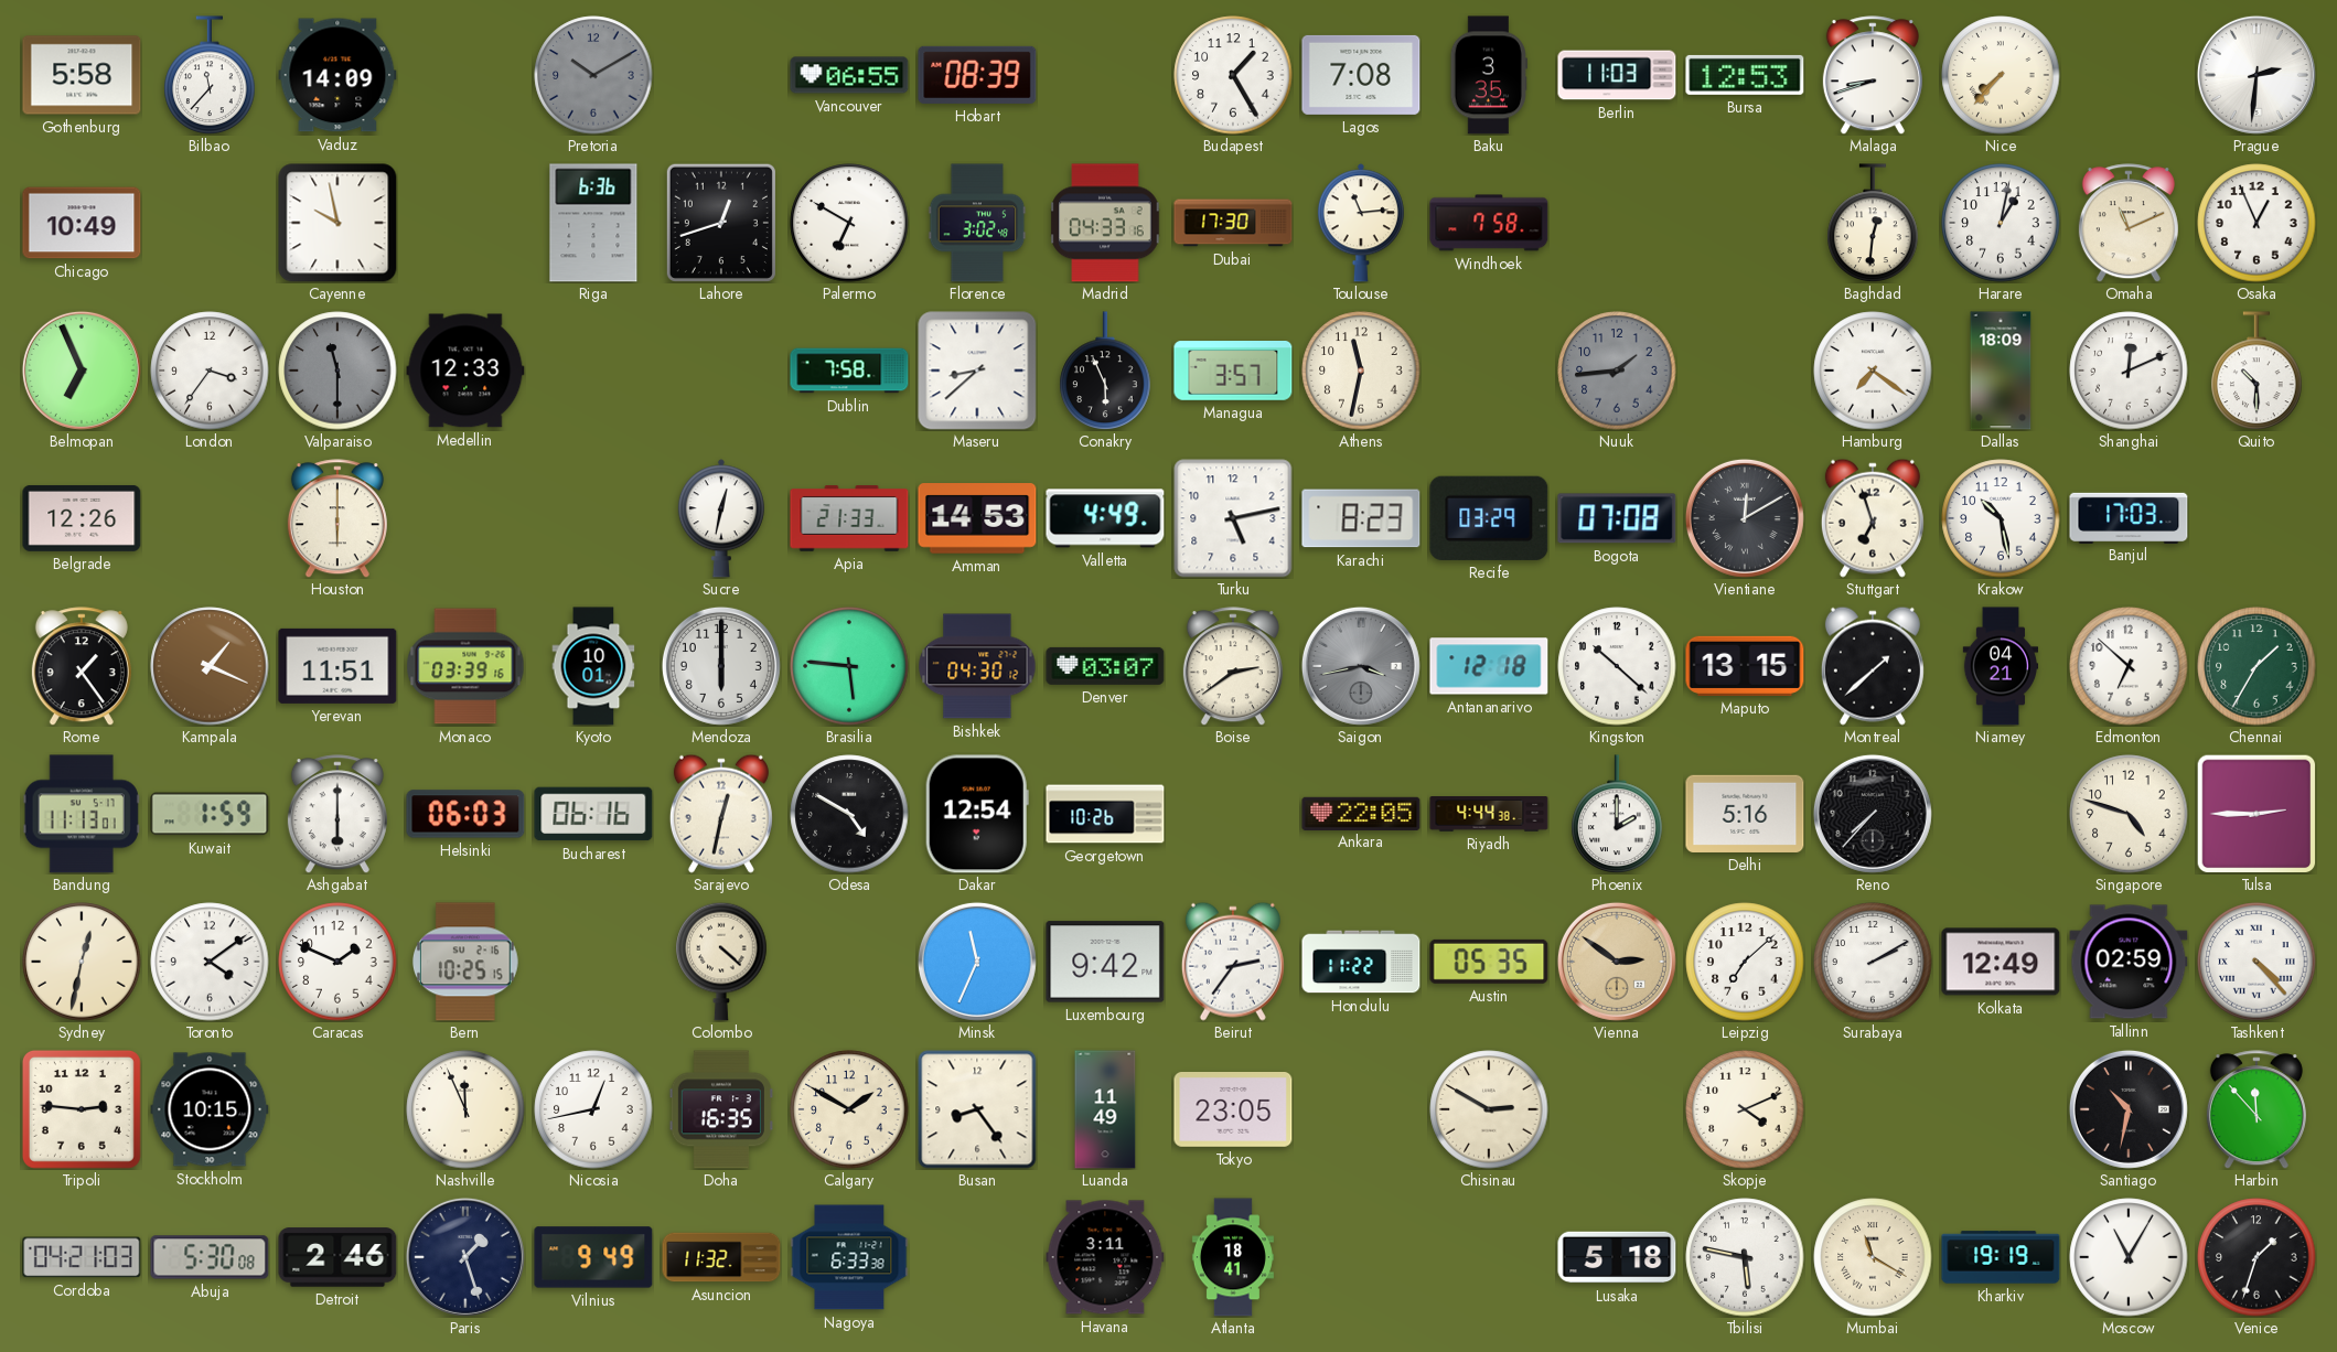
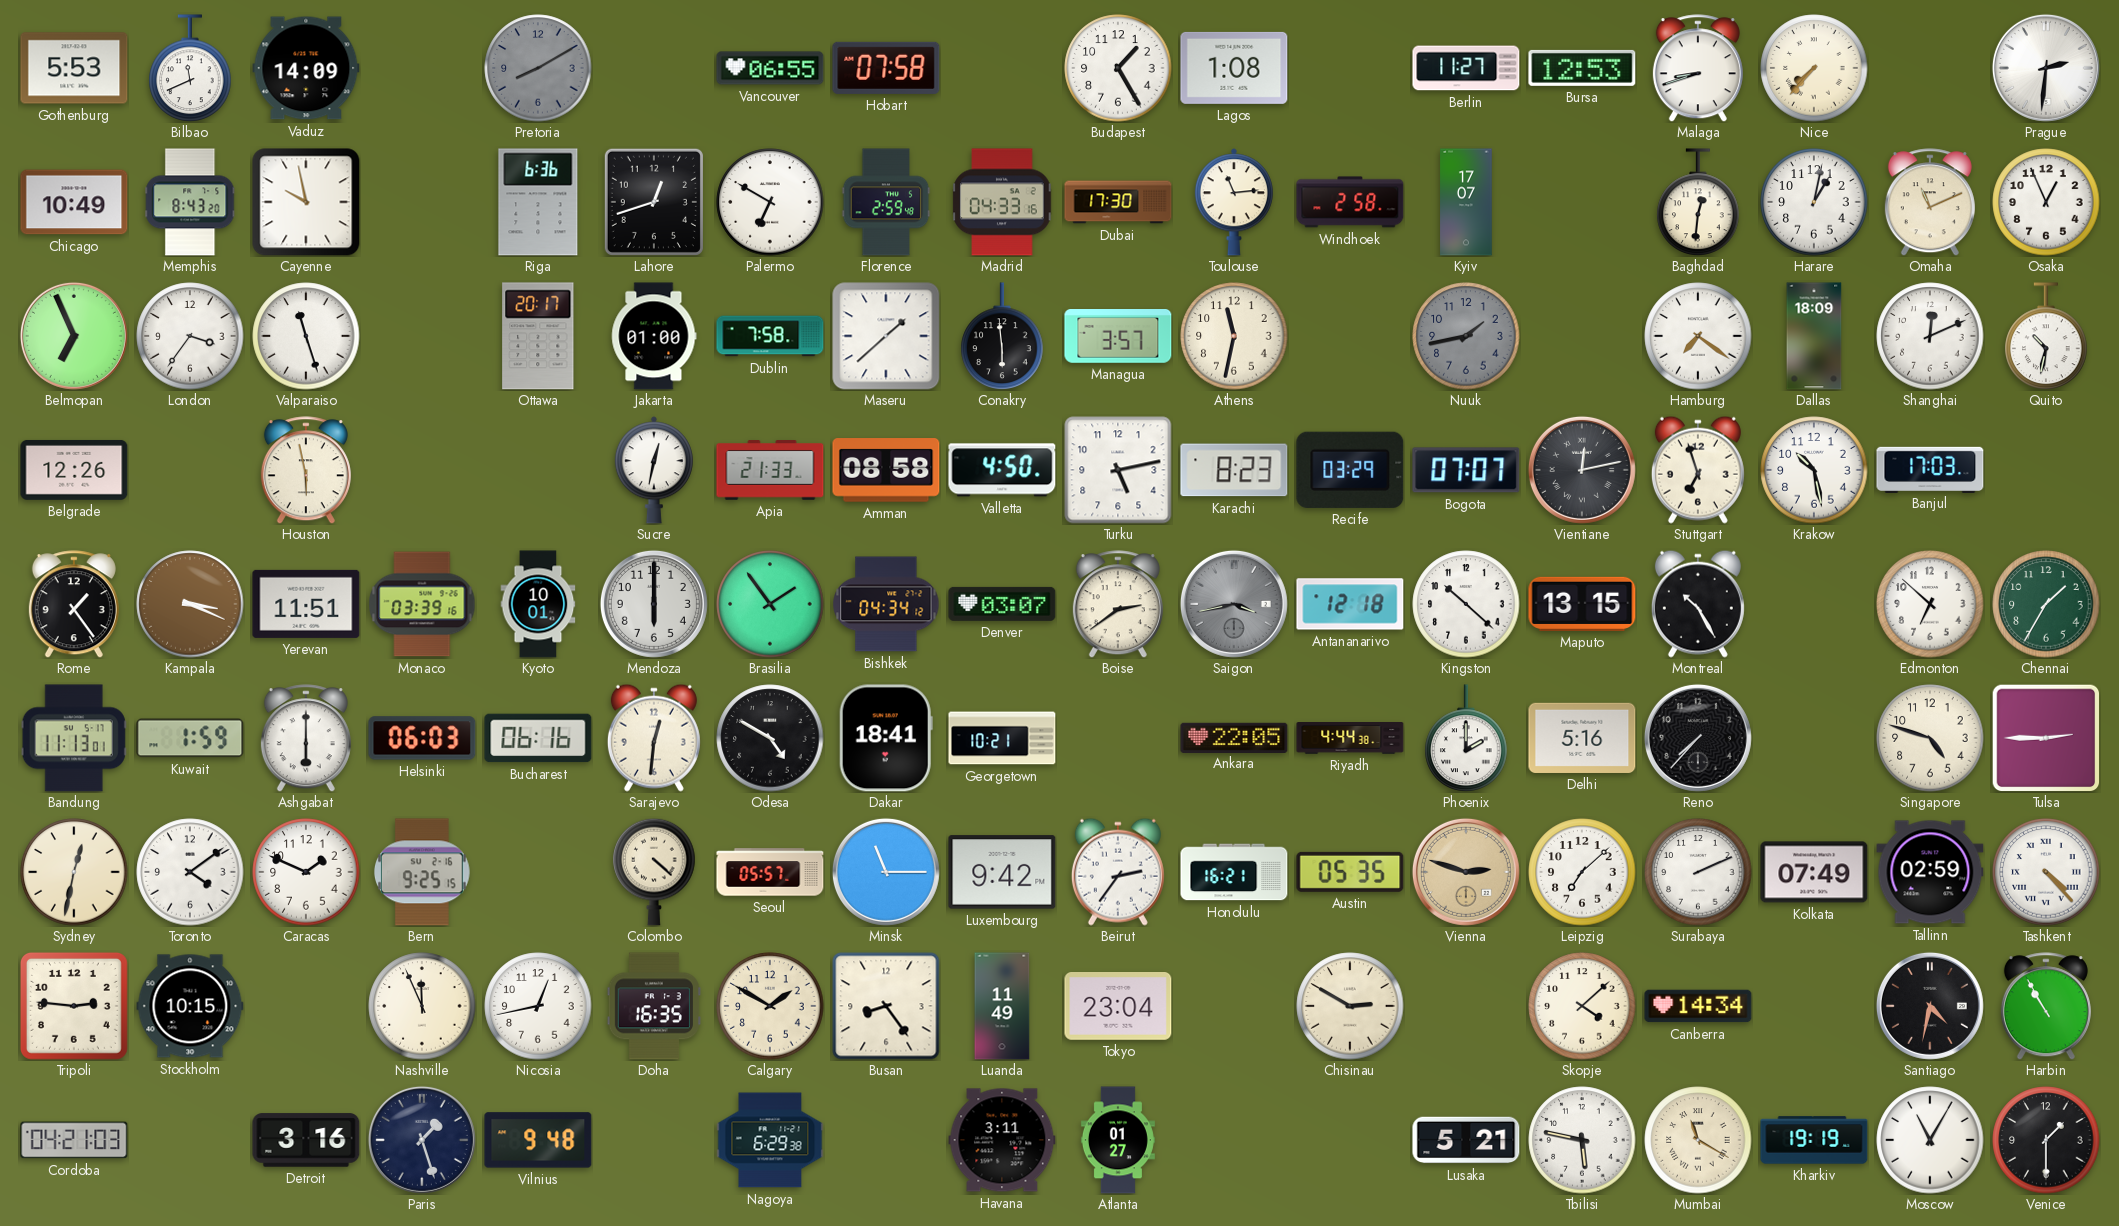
Gothenburg: 5:58 -> 5:53 (74, 68)
Bilbao: 11:37 -> 11:41 (190, 68)
Pretoria: 10:10 -> 8:10 (538, 68)
Hobart: 08:39 -> 07:58 (886, 68)
Lagos: 7:08 -> 1:08 (1234, 68)
Baku: 3:35 -> none (1488, 75)
Berlin: 11:03 -> 11:27 (1466, 68)
Memphis: none -> 8:43 (190, 202)
Florence: 3:02 -> 2:59 (886, 202)
Windhoek: 7:58 -> 2:58 (1350, 202)
Kyiv: none -> 17:07 (1466, 202)
Valparaiso: 11:30 -> 11:27 (306, 336)
Valparaiso dial: grey -> white (306, 336)
Medellin: 12:33 -> none (465, 371)
Ottawa: none -> 20:17 (538, 336)
Jakarta: none -> 01:00 (654, 336)
Maseru: 8:38 -> 1:38 (886, 336)
Conakry: 5:56 -> 5:59 (1002, 336)
Nuuk: 1:44 -> 1:43 (1466, 336)
Quito: 10:30 -> 10:32 (2046, 336)
Houston: 6:00 -> 5:58 (306, 470)
Amman: 14:53 -> 08:58 (886, 470)
Valletta: 4:49 -> 4:50 (1002, 470)
Bogota: 07:08 -> 07:07 (1466, 470)
Vientiane: 12:10 -> 12:13 (1582, 470)
Kampala: 1:19 -> 3:19 (190, 604)
Brasilia: 5:46 -> 1:54 (770, 604)
Bishkek: 04:30 -> 04:34 (886, 604)
Montreal: 1:38 -> 10:25 (1698, 604)
Niamey: 04:21 -> none (2001, 666)
Sarajevo: 12:32 -> 12:31 (654, 738)
Dakar: 12:54 -> 18:41 (886, 738)
Georgetown: 10:26 -> 10:21 (1002, 738)
Bern: 10:25 -> 9:25 (422, 872)
Seoul: none -> 05:57 (770, 872)
Minsk: 11:34 -> 11:15 (886, 872)
Honolulu: 11:22 -> 16:21 (1234, 872)
Vienna: 2:51 -> 2:48 (1466, 872)
Surabaya: 2:10 -> 2:11 (1698, 872)
Kolkata: 12:49 -> 07:49 (1814, 872)
Tokyo: 23:05 -> 23:04 (1118, 1007)
Skopje: 4:11 -> 4:08 (1582, 1006)
Canberra: none -> 14:34 (1698, 1006)
Santiago: 10:32 -> 4:32 (1930, 1006)
Harbin: 11:53 -> 10:55 (2046, 1006)
Abuja: 5:30 -> none (210, 1257)
Detroit: 2:46 -> 3:16 (306, 1140)
Vilnius: 9:49 -> 9:48 (538, 1140)
Asuncion: 11:32 -> none (721, 1257)
Nagoya: 6:33 -> 6:29 (770, 1140)
Atlanta: 18:41 -> 01:27 (1118, 1140)
Lusaka: 5:18 -> 5:21 (1466, 1140)
Venice: 1:33 -> 1:30 (2046, 1140)
